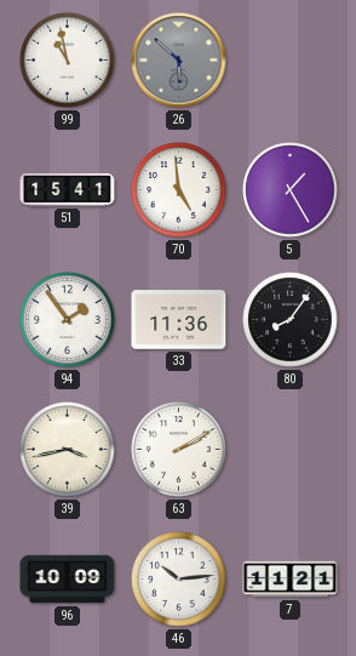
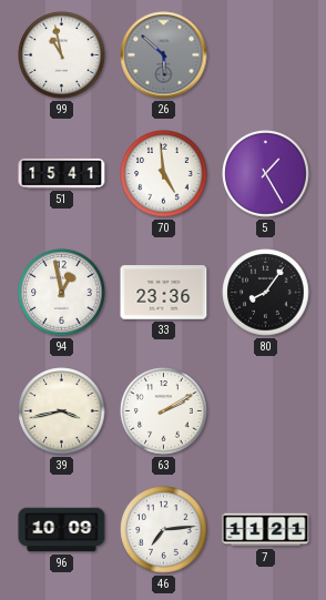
94: 1:54 -> 12:58 (62, 293)
33: 11:36 -> 23:36 (164, 293)
46: 10:14 -> 7:14 (164, 530)
